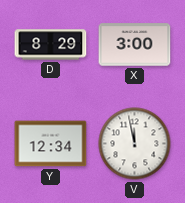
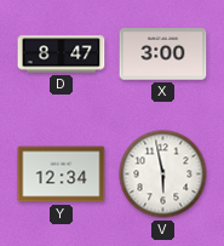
D: 8:29 -> 8:47 (62, 55)
V: 11:58 -> 5:58 (163, 175)
